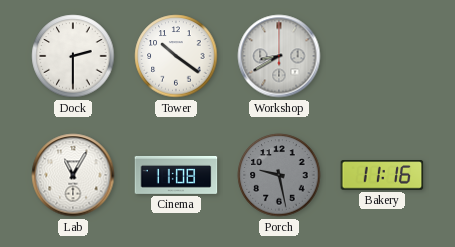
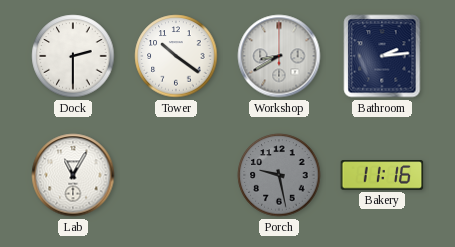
Bathroom: none -> 2:14 (382, 56)
Cinema: 11:08 -> none (176, 175)
